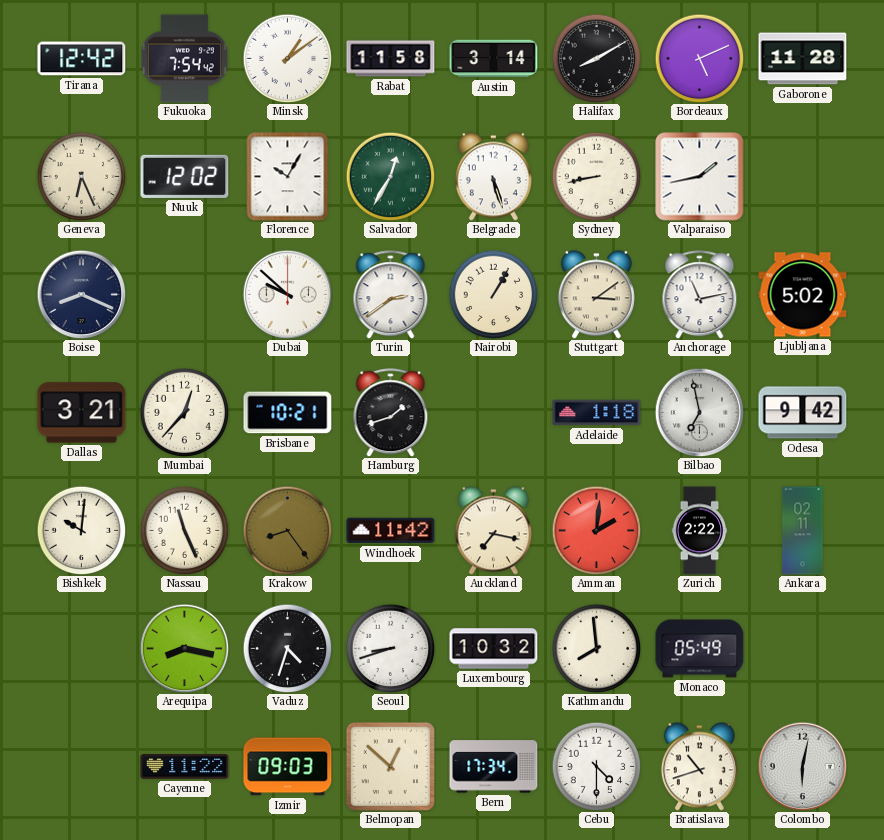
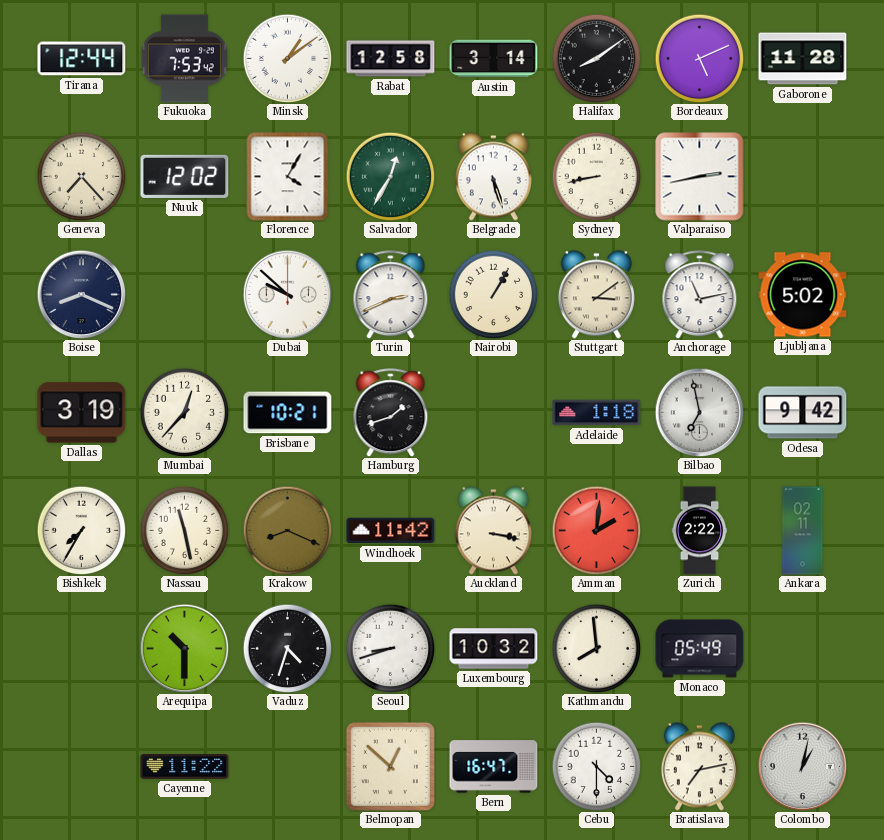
Tirana: 12:42 -> 12:44 (82, 59)
Fukuoka: 7:54 -> 7:53 (184, 59)
Rabat: 11:58 -> 12:58 (391, 59)
Halifax: 8:10 -> 8:09 (596, 58)
Geneva: 6:26 -> 7:23 (81, 176)
Florence: 10:05 -> 4:05 (288, 177)
Valparaiso: 1:43 -> 2:43 (700, 177)
Turin: 2:39 -> 2:41 (391, 295)
Dallas: 3:21 -> 3:19 (82, 413)
Bishkek: 10:01 -> 7:35 (81, 530)
Nassau: 11:26 -> 11:28 (184, 530)
Krakow: 8:24 -> 8:19 (287, 530)
Auckland: 7:17 -> 3:17 (493, 531)
Arequipa: 8:17 -> 10:30 (184, 648)
Izmir: 09:03 -> none (288, 767)
Bern: 17:34 -> 16:47 (494, 767)
Bratislava: 10:42 -> 7:13 (699, 767)
Colombo: 6:02 -> 1:02 (802, 766)
